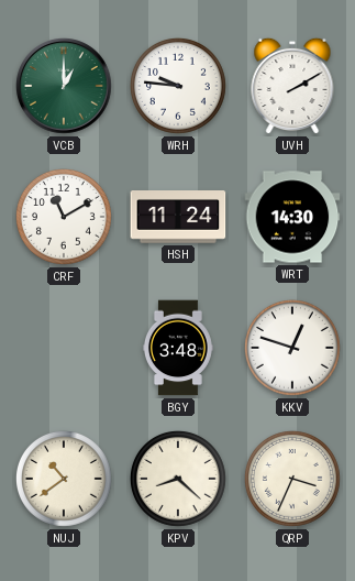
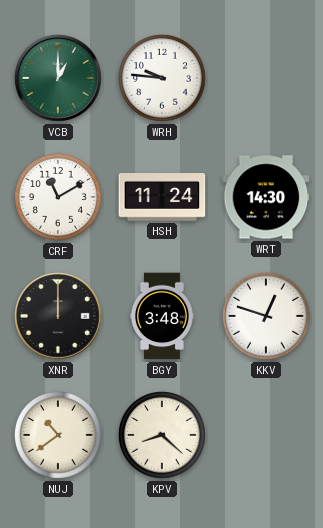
UVH: 2:10 -> none (292, 86)
XNR: none -> 12:00 (59, 317)
QRP: 3:34 -> none (292, 479)
